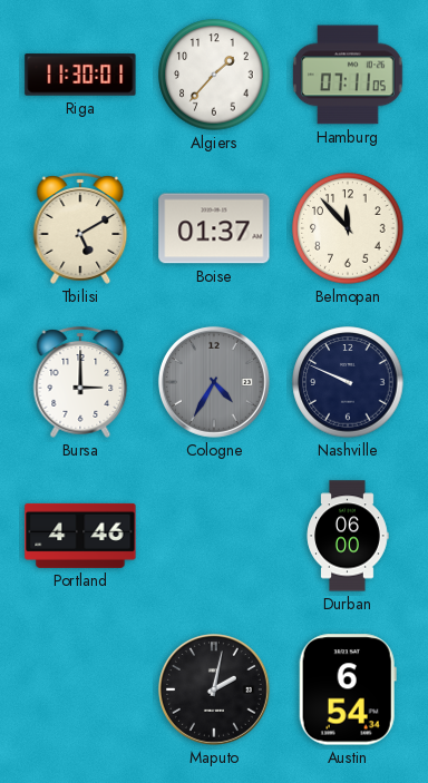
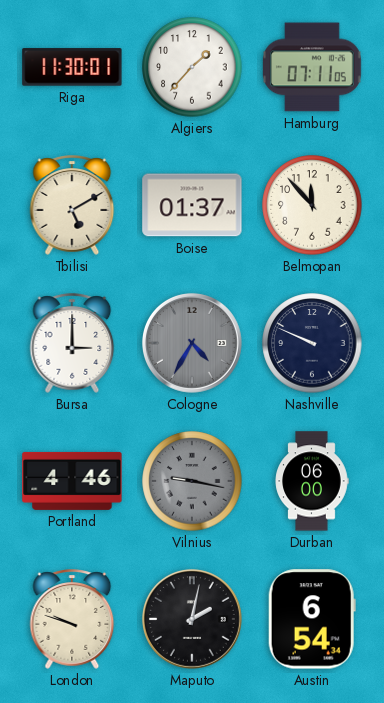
Vilnius: none -> 9:17 (192, 481)
London: none -> 9:48 (72, 619)
